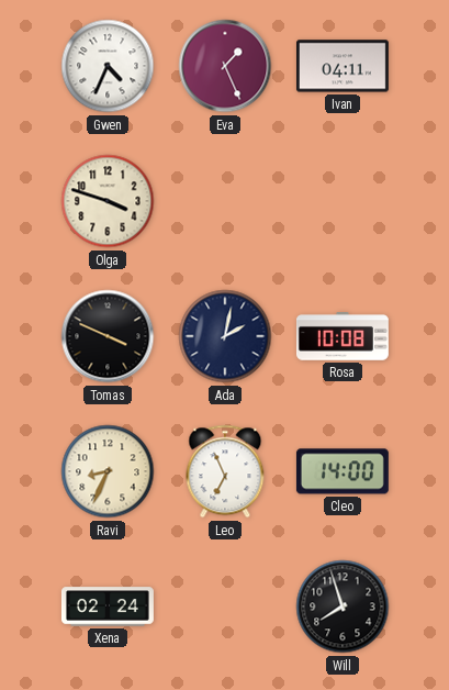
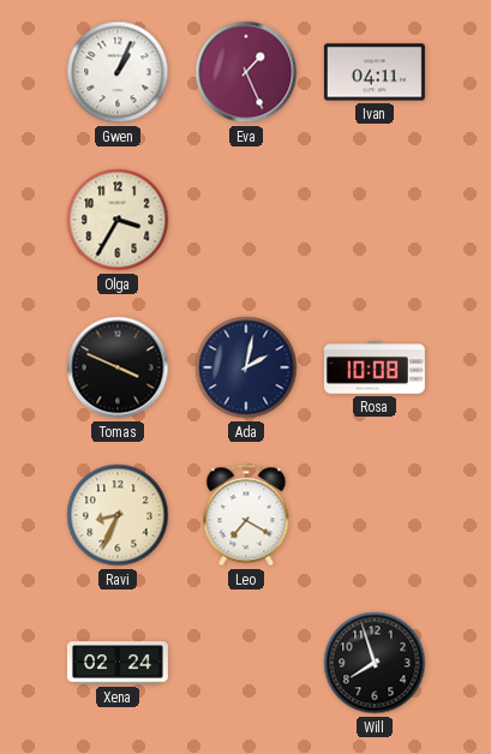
Gwen: 4:34 -> 1:04 (118, 72)
Olga: 3:48 -> 3:35 (118, 220)
Leo: 6:56 -> 7:20 (246, 515)
Cleo: 14:00 -> none (343, 471)
